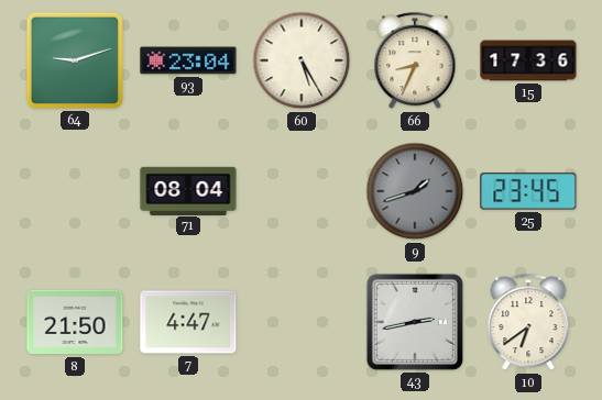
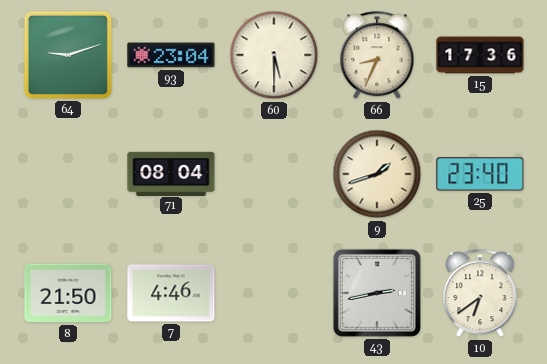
60: 5:25 -> 5:30 (274, 55)
9 dial: grey -> cream (377, 174)
25: 23:45 -> 23:40 (480, 174)
7: 4:47 -> 4:46 (171, 293)
